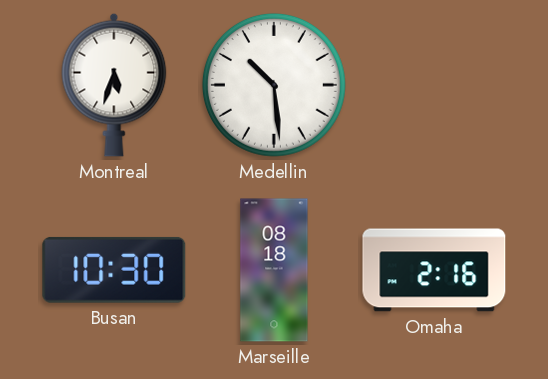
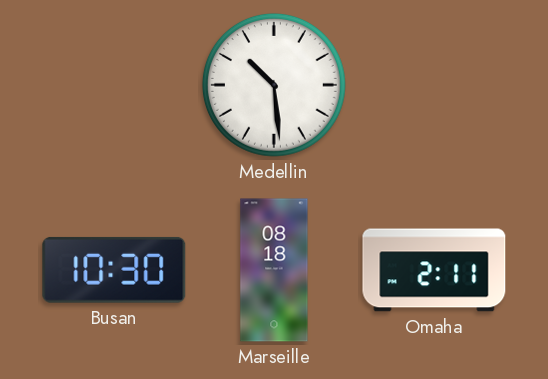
Montreal: 5:33 -> none (114, 85)
Omaha: 2:16 -> 2:11 (434, 270)
